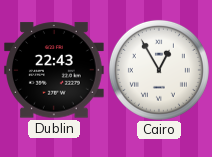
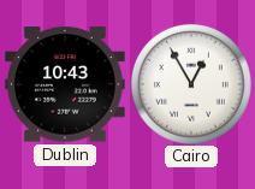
Dublin: 22:43 -> 10:43 (66, 84)
